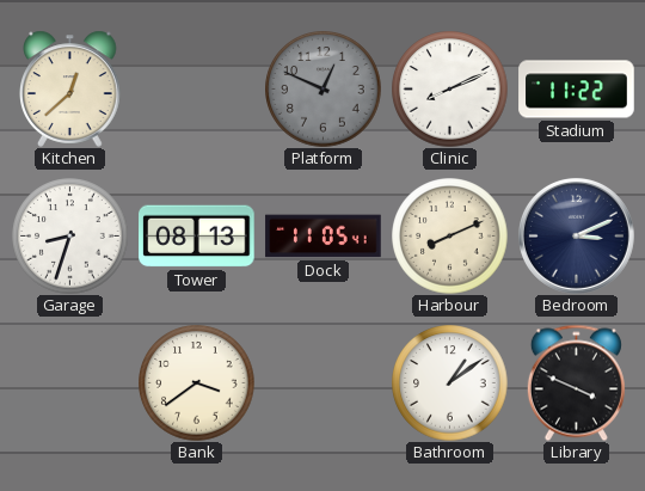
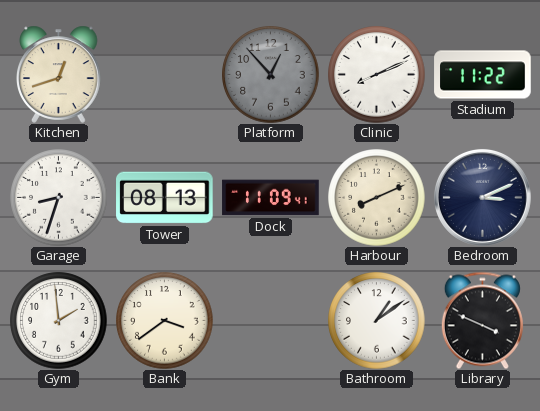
Kitchen: 12:38 -> 12:42 (59, 74)
Platform: 12:49 -> 12:53 (271, 75)
Dock: 11:05 -> 11:09 (271, 198)
Gym: none -> 1:59 (59, 321)
